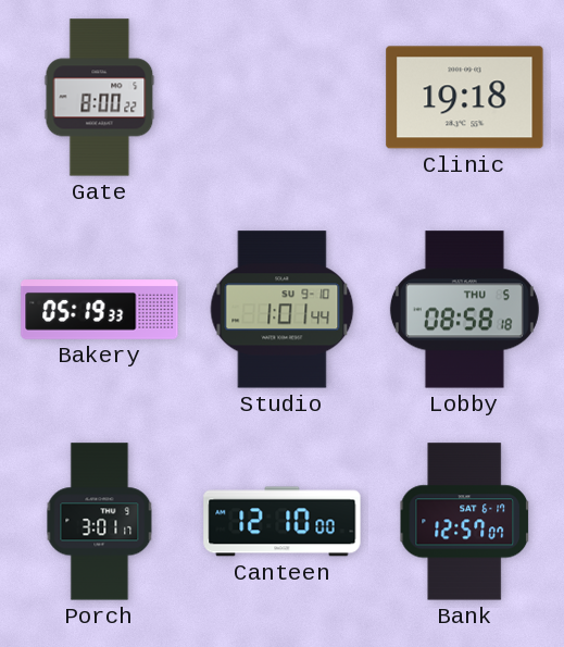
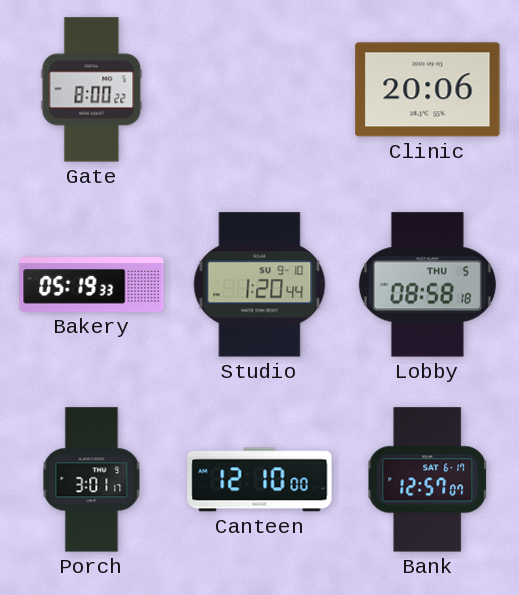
Clinic: 19:18 -> 20:06 (428, 90)
Studio: 1:01 -> 1:20 (260, 285)
